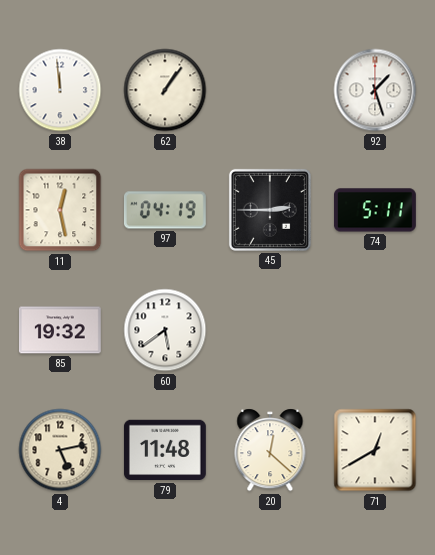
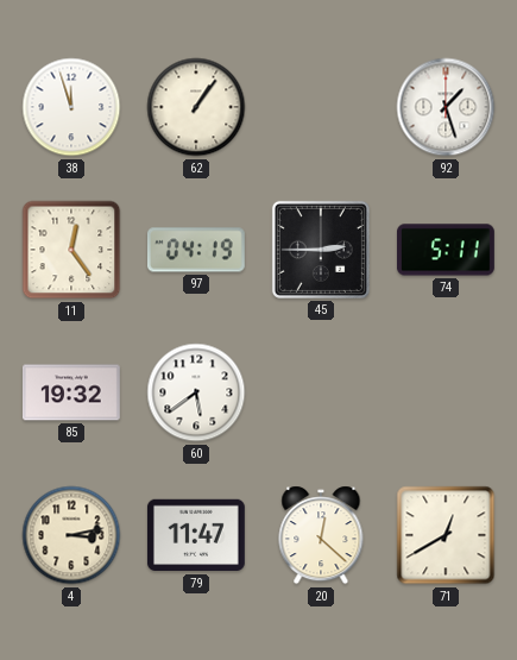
38: 11:59 -> 11:57 (71, 107)
11: 12:28 -> 12:24 (71, 250)
4: 5:13 -> 3:13 (71, 535)
79: 11:48 -> 11:47 (196, 535)
